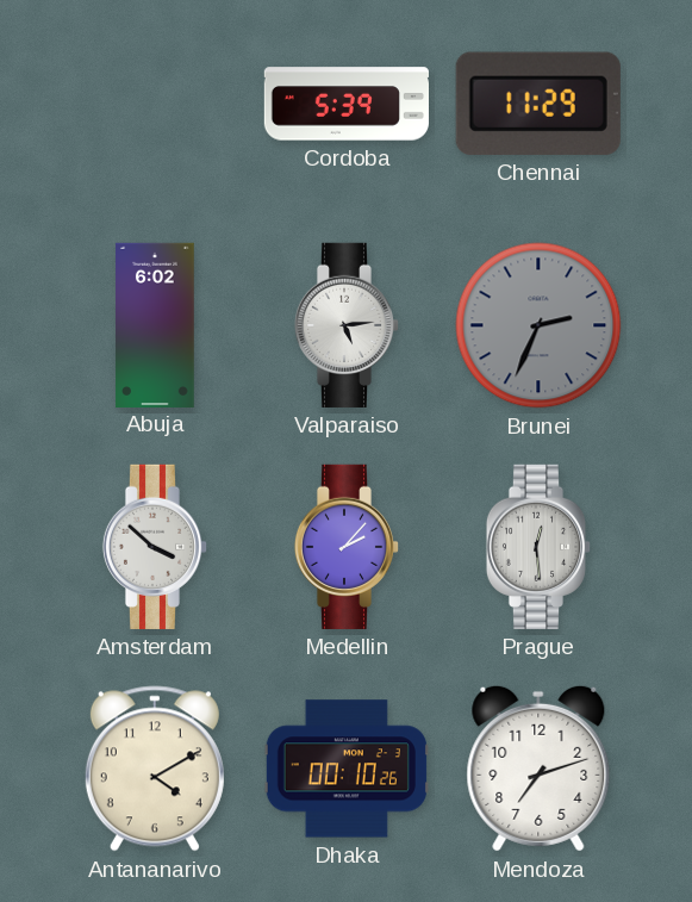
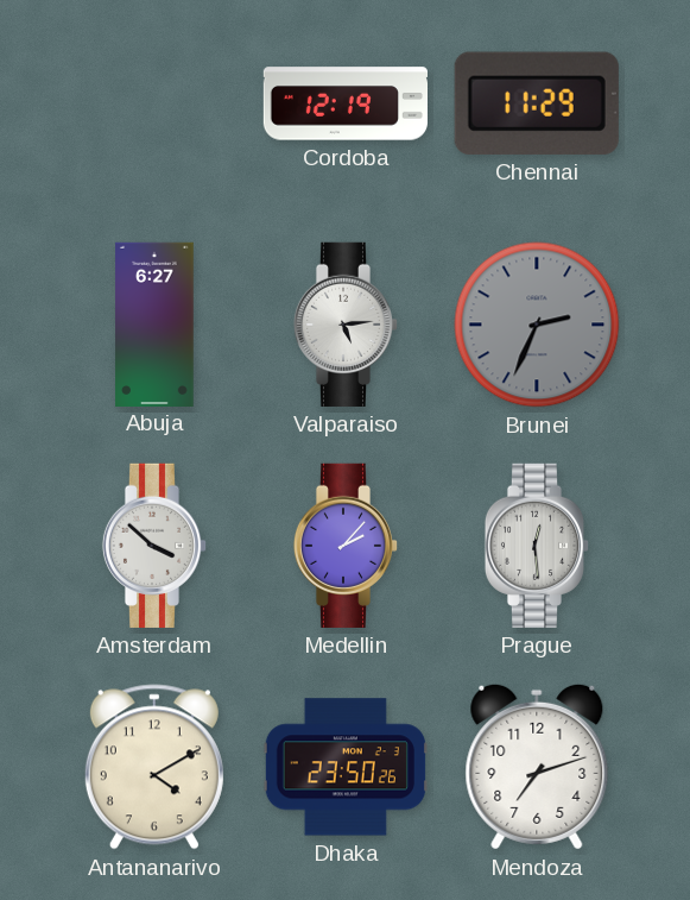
Cordoba: 5:39 -> 12:19 (344, 103)
Abuja: 6:02 -> 6:27 (154, 323)
Dhaka: 00:10 -> 23:50 (346, 767)
